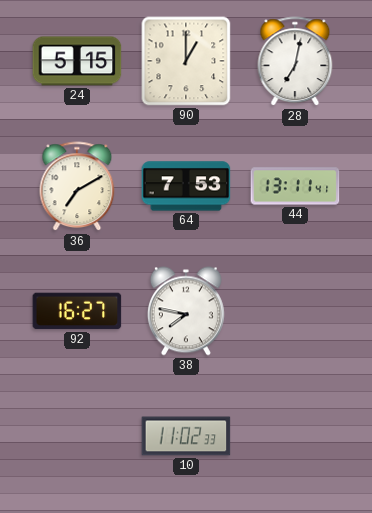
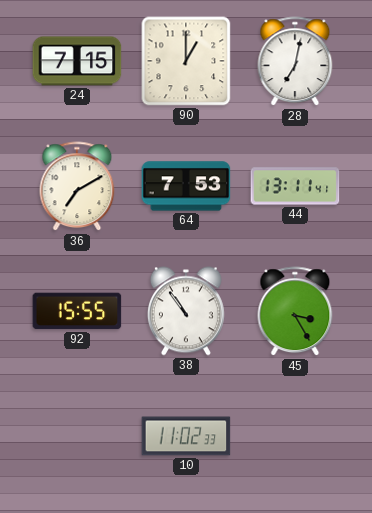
24: 5:15 -> 7:15 (77, 61)
92: 16:27 -> 15:55 (77, 311)
38: 7:47 -> 10:54 (186, 311)
45: none -> 3:25 (295, 312)
